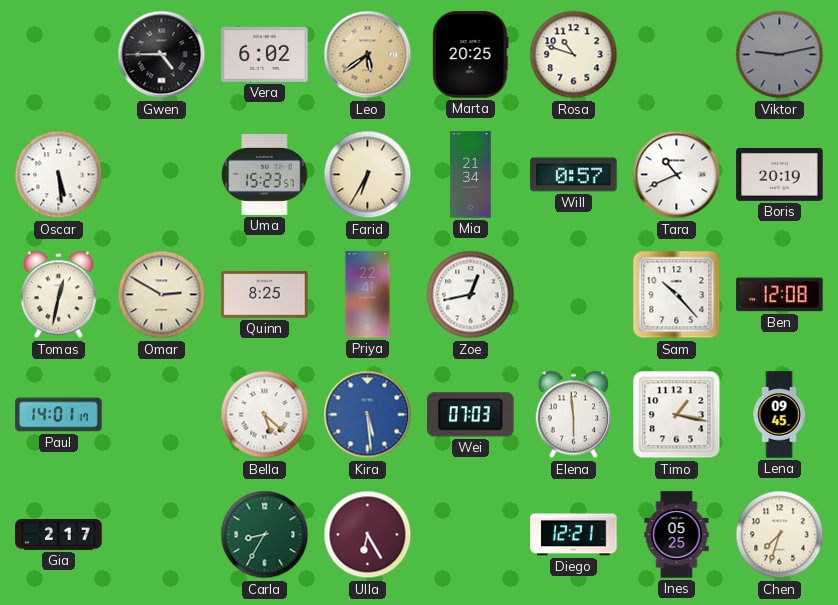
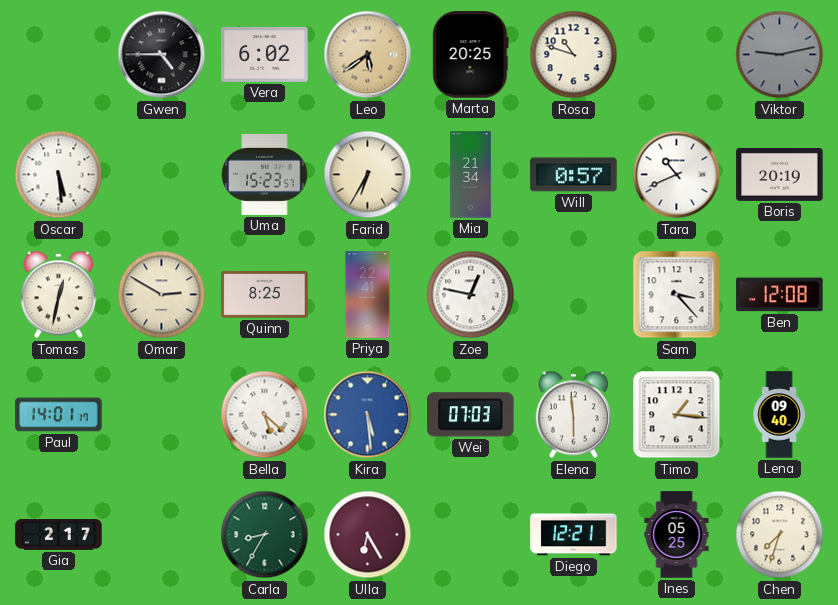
Zoe: 12:43 -> 12:47 (471, 295)
Sam: 10:23 -> 3:23 (677, 295)
Timo: 1:17 -> 1:16 (677, 415)
Lena: 09:45 -> 09:40 (779, 415)
